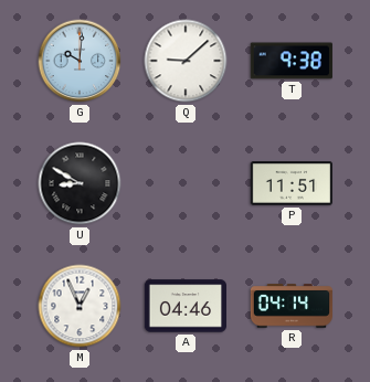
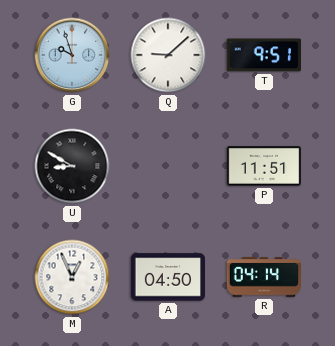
G: 10:01 -> 9:57 (72, 55)
T: 9:38 -> 9:51 (264, 55)
A: 04:46 -> 04:50 (167, 277)
